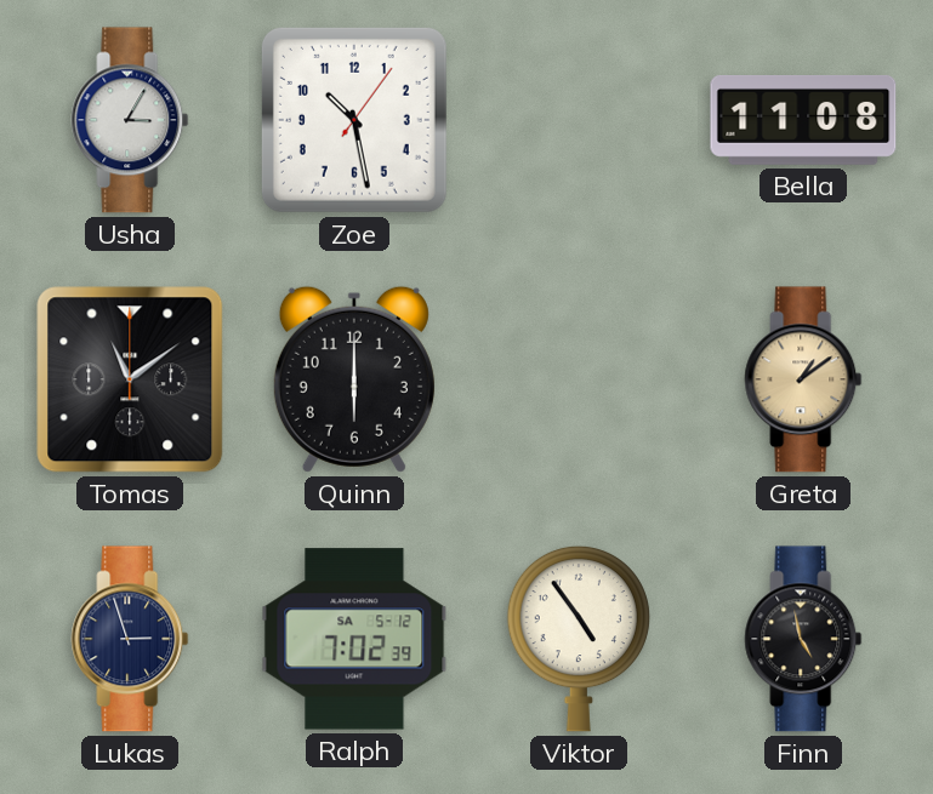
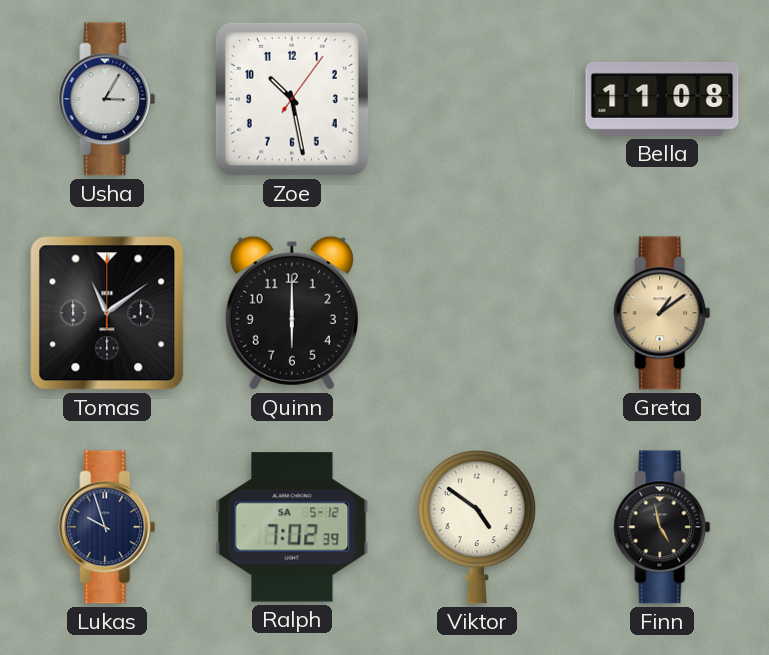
Lukas: 2:57 -> 9:57 (107, 527)
Viktor: 4:54 -> 4:51 (477, 527)
